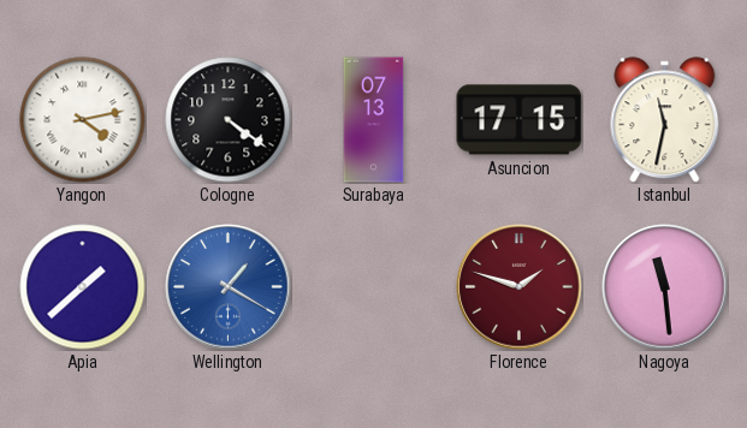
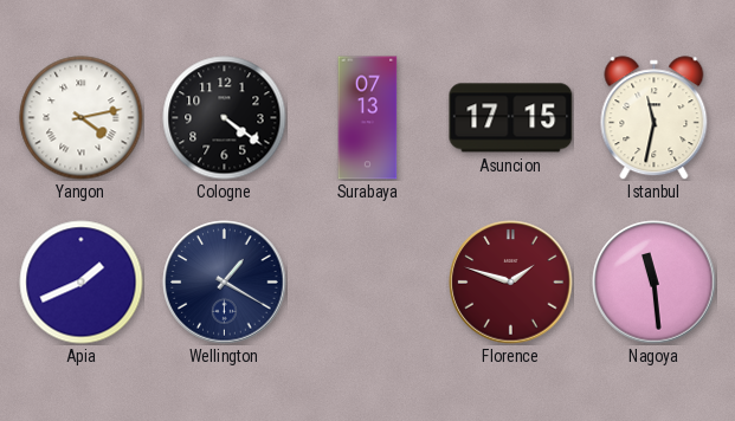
Apia: 1:38 -> 1:41 (82, 283)
Wellington dial: blue -> navy (225, 283)
